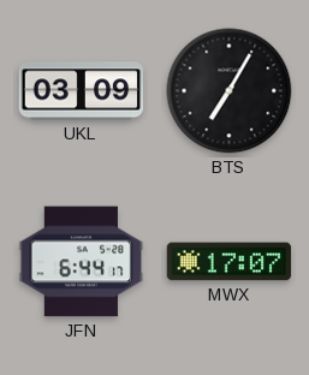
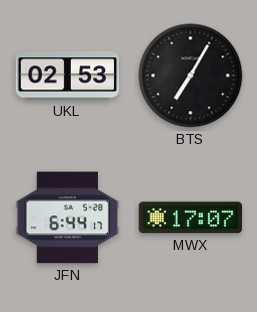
UKL: 03:09 -> 02:53 (68, 76)
